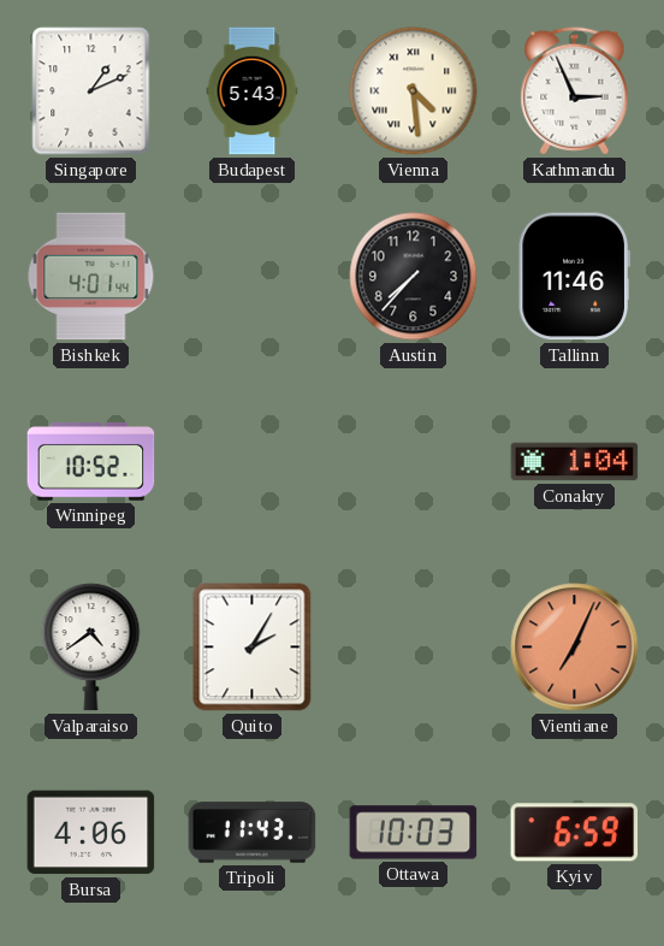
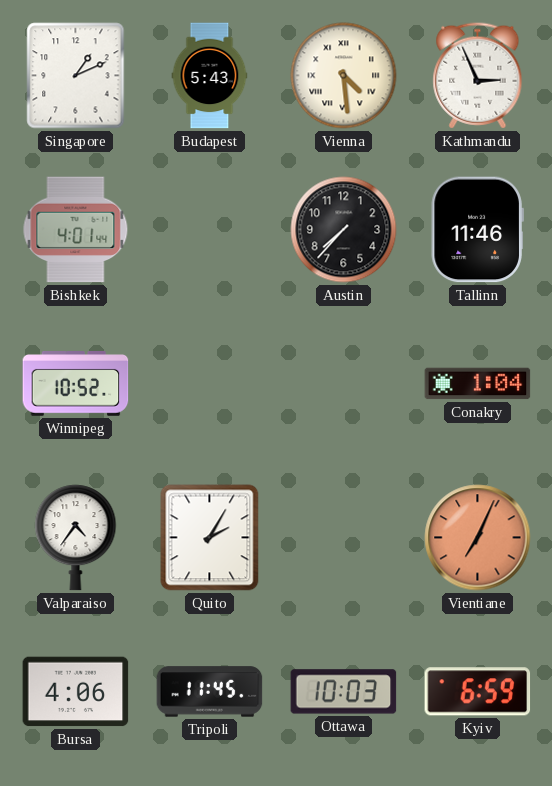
Valparaiso: 4:39 -> 4:36 (76, 538)
Tripoli: 11:43 -> 11:45 (210, 692)
